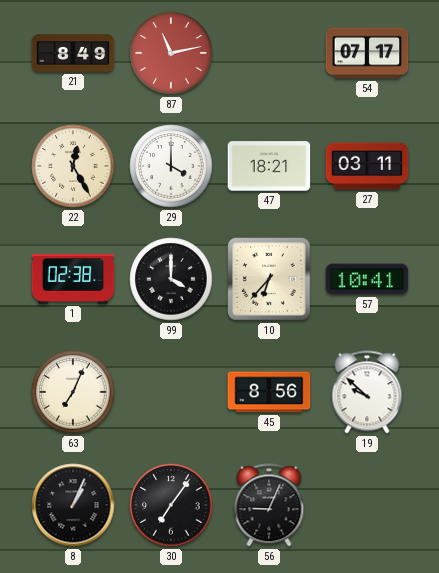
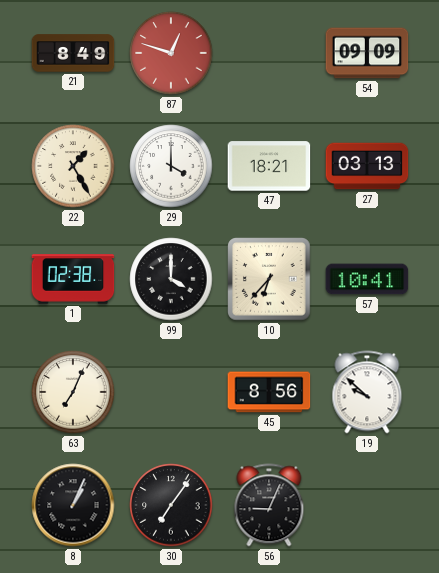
87: 11:13 -> 12:48 (171, 53)
54: 07:17 -> 09:09 (367, 53)
22: 12:25 -> 1:25 (73, 166)
27: 03:11 -> 03:13 (367, 166)
